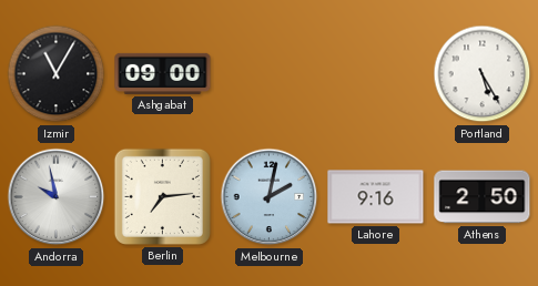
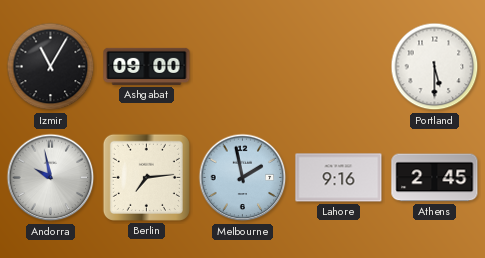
Portland: 5:25 -> 5:30 (435, 67)
Melbourne: 2:02 -> 1:58 (243, 178)
Athens: 2:50 -> 2:45 (435, 178)
